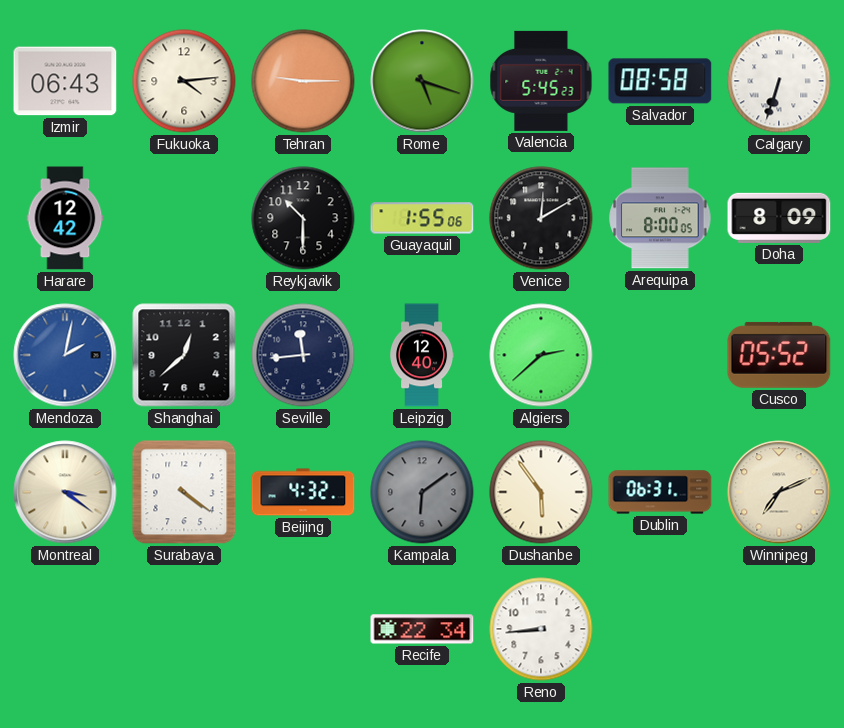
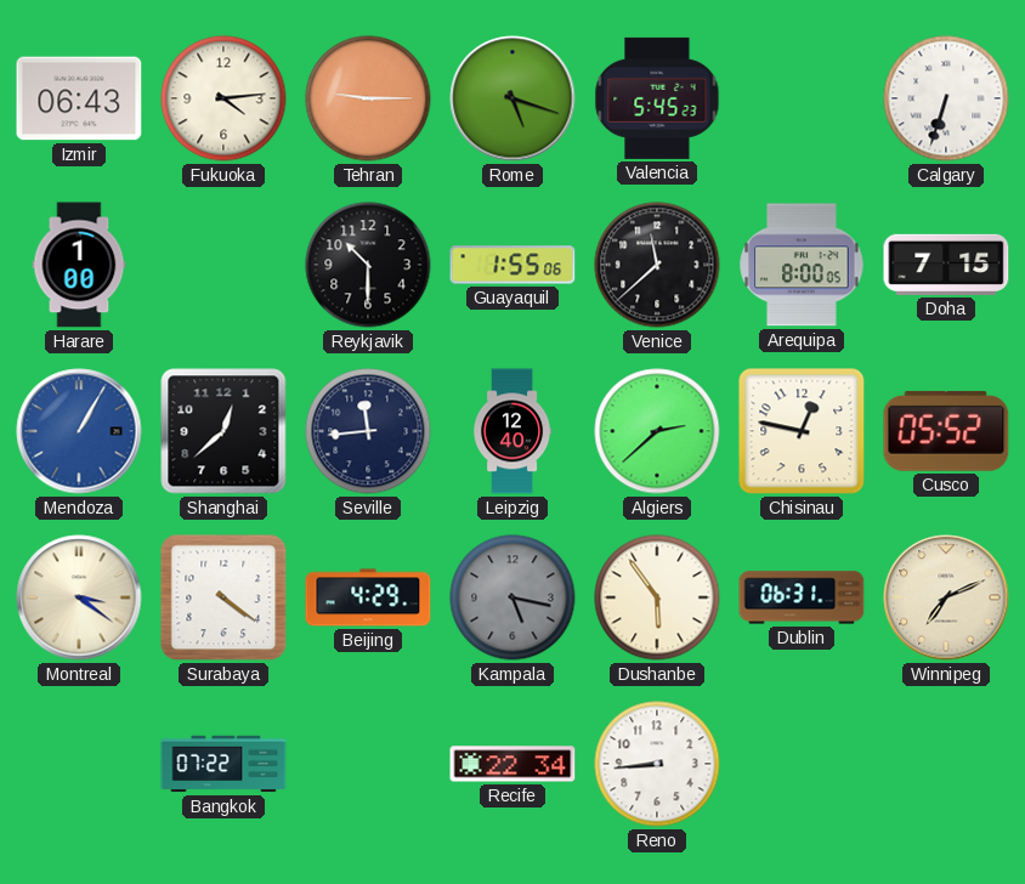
Salvador: 08:58 -> none (660, 81)
Harare: 12:42 -> 1:00 (79, 265)
Venice: 12:10 -> 11:38 (657, 265)
Doha: 8:09 -> 7:15 (946, 265)
Mendoza: 2:02 -> 1:05 (79, 431)
Chisinau: none -> 12:47 (802, 431)
Beijing: 4:32 -> 4:29 (368, 597)
Kampala: 6:09 -> 5:17 (512, 597)
Bangkok: none -> 07:22 (223, 764)
